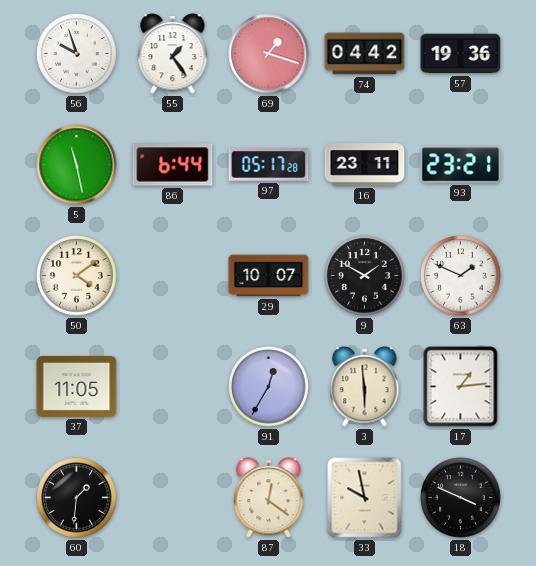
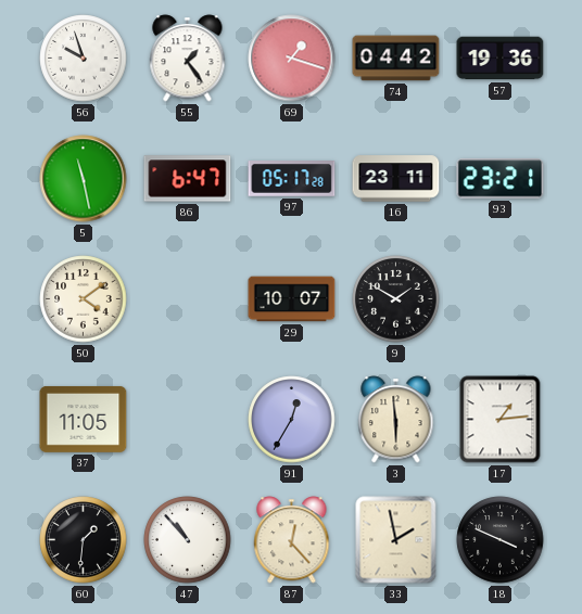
86: 6:44 -> 6:47 (188, 179)
63: 1:49 -> none (461, 276)
47: none -> 10:53 (188, 540)
87: 12:21 -> 12:23 (292, 540)
33: 9:58 -> 1:58 (396, 540)
